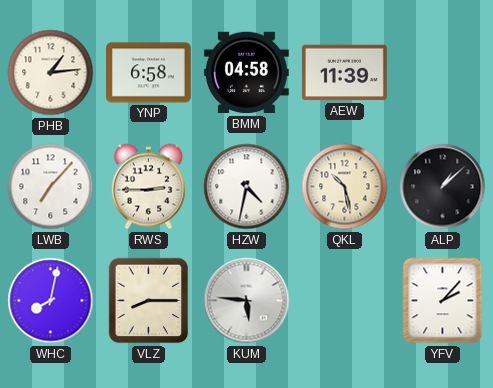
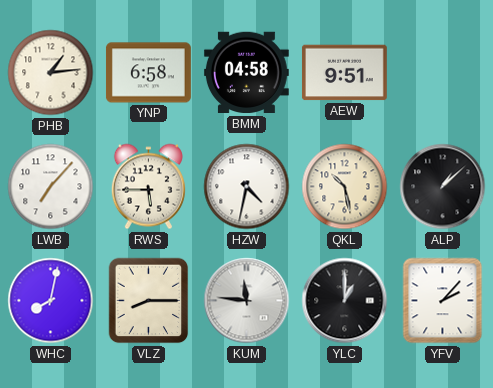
AEW: 11:39 -> 9:51 (344, 73)
RWS: 2:45 -> 5:45 (148, 187)
KUM: 5:46 -> 11:46 (247, 301)
YLC: none -> 1:00 (345, 301)
